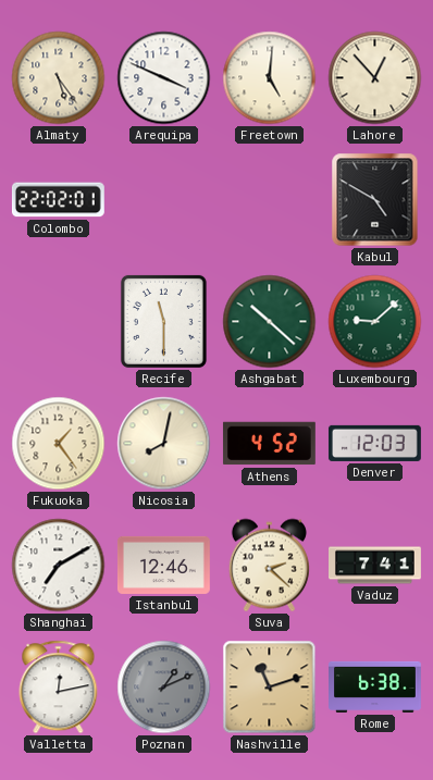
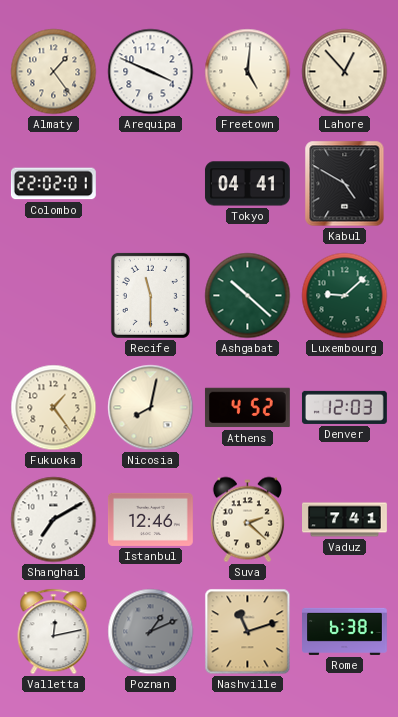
Almaty: 5:24 -> 1:24 (54, 72)
Tokyo: none -> 04:41 (247, 184)
